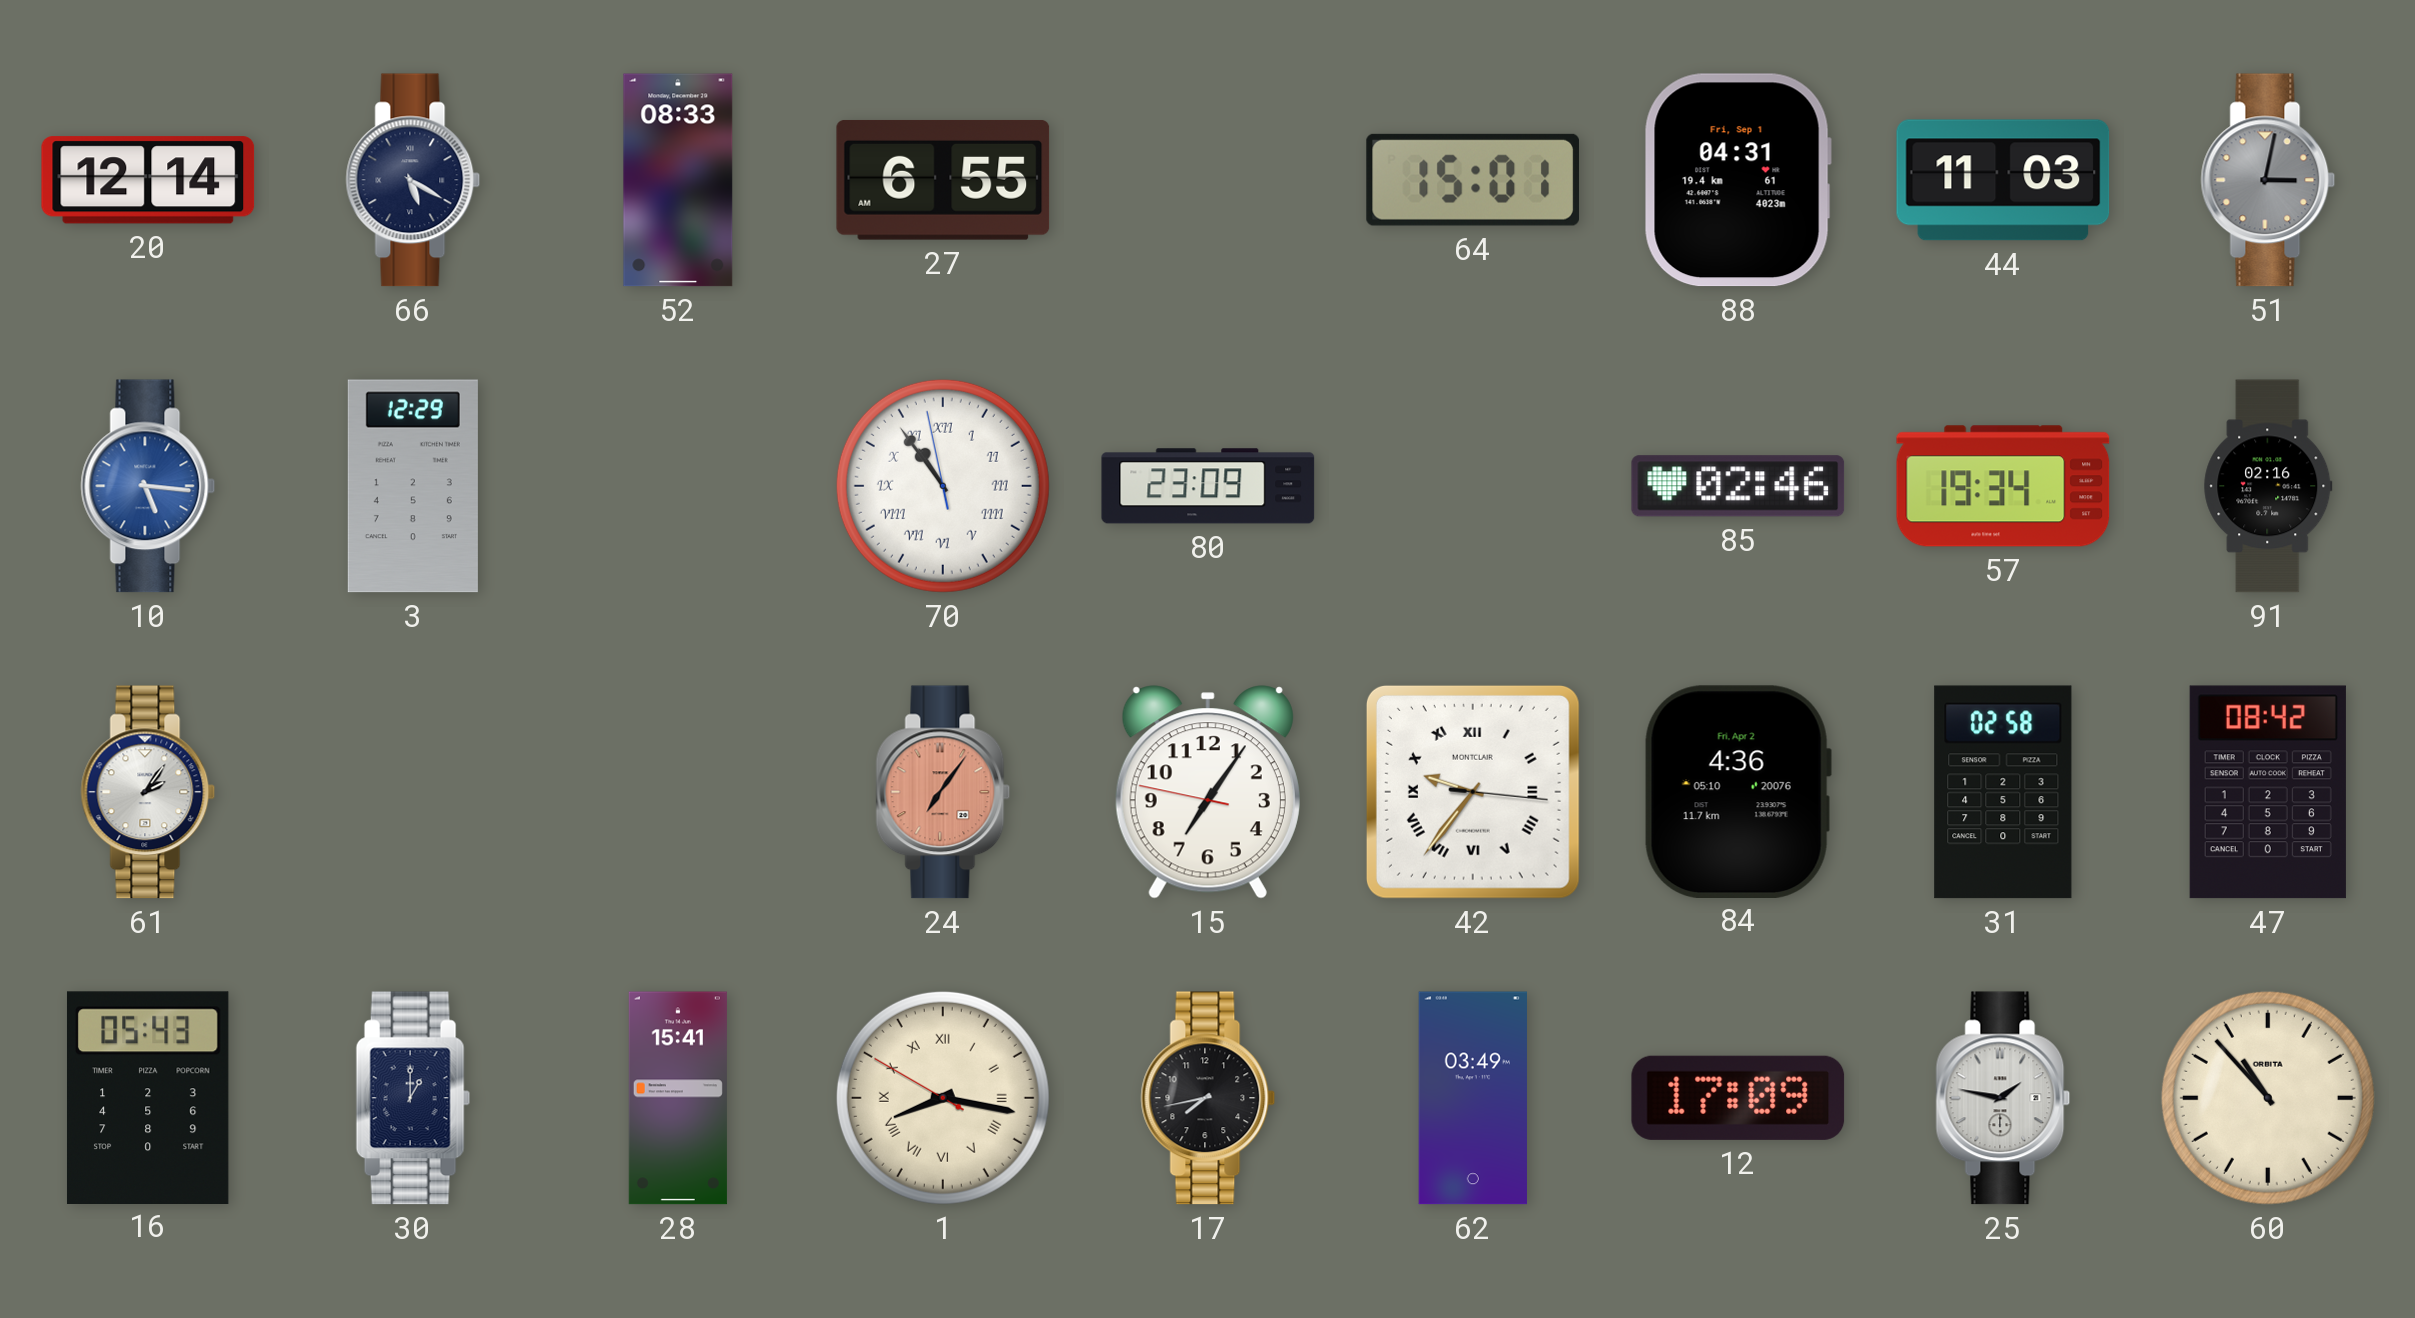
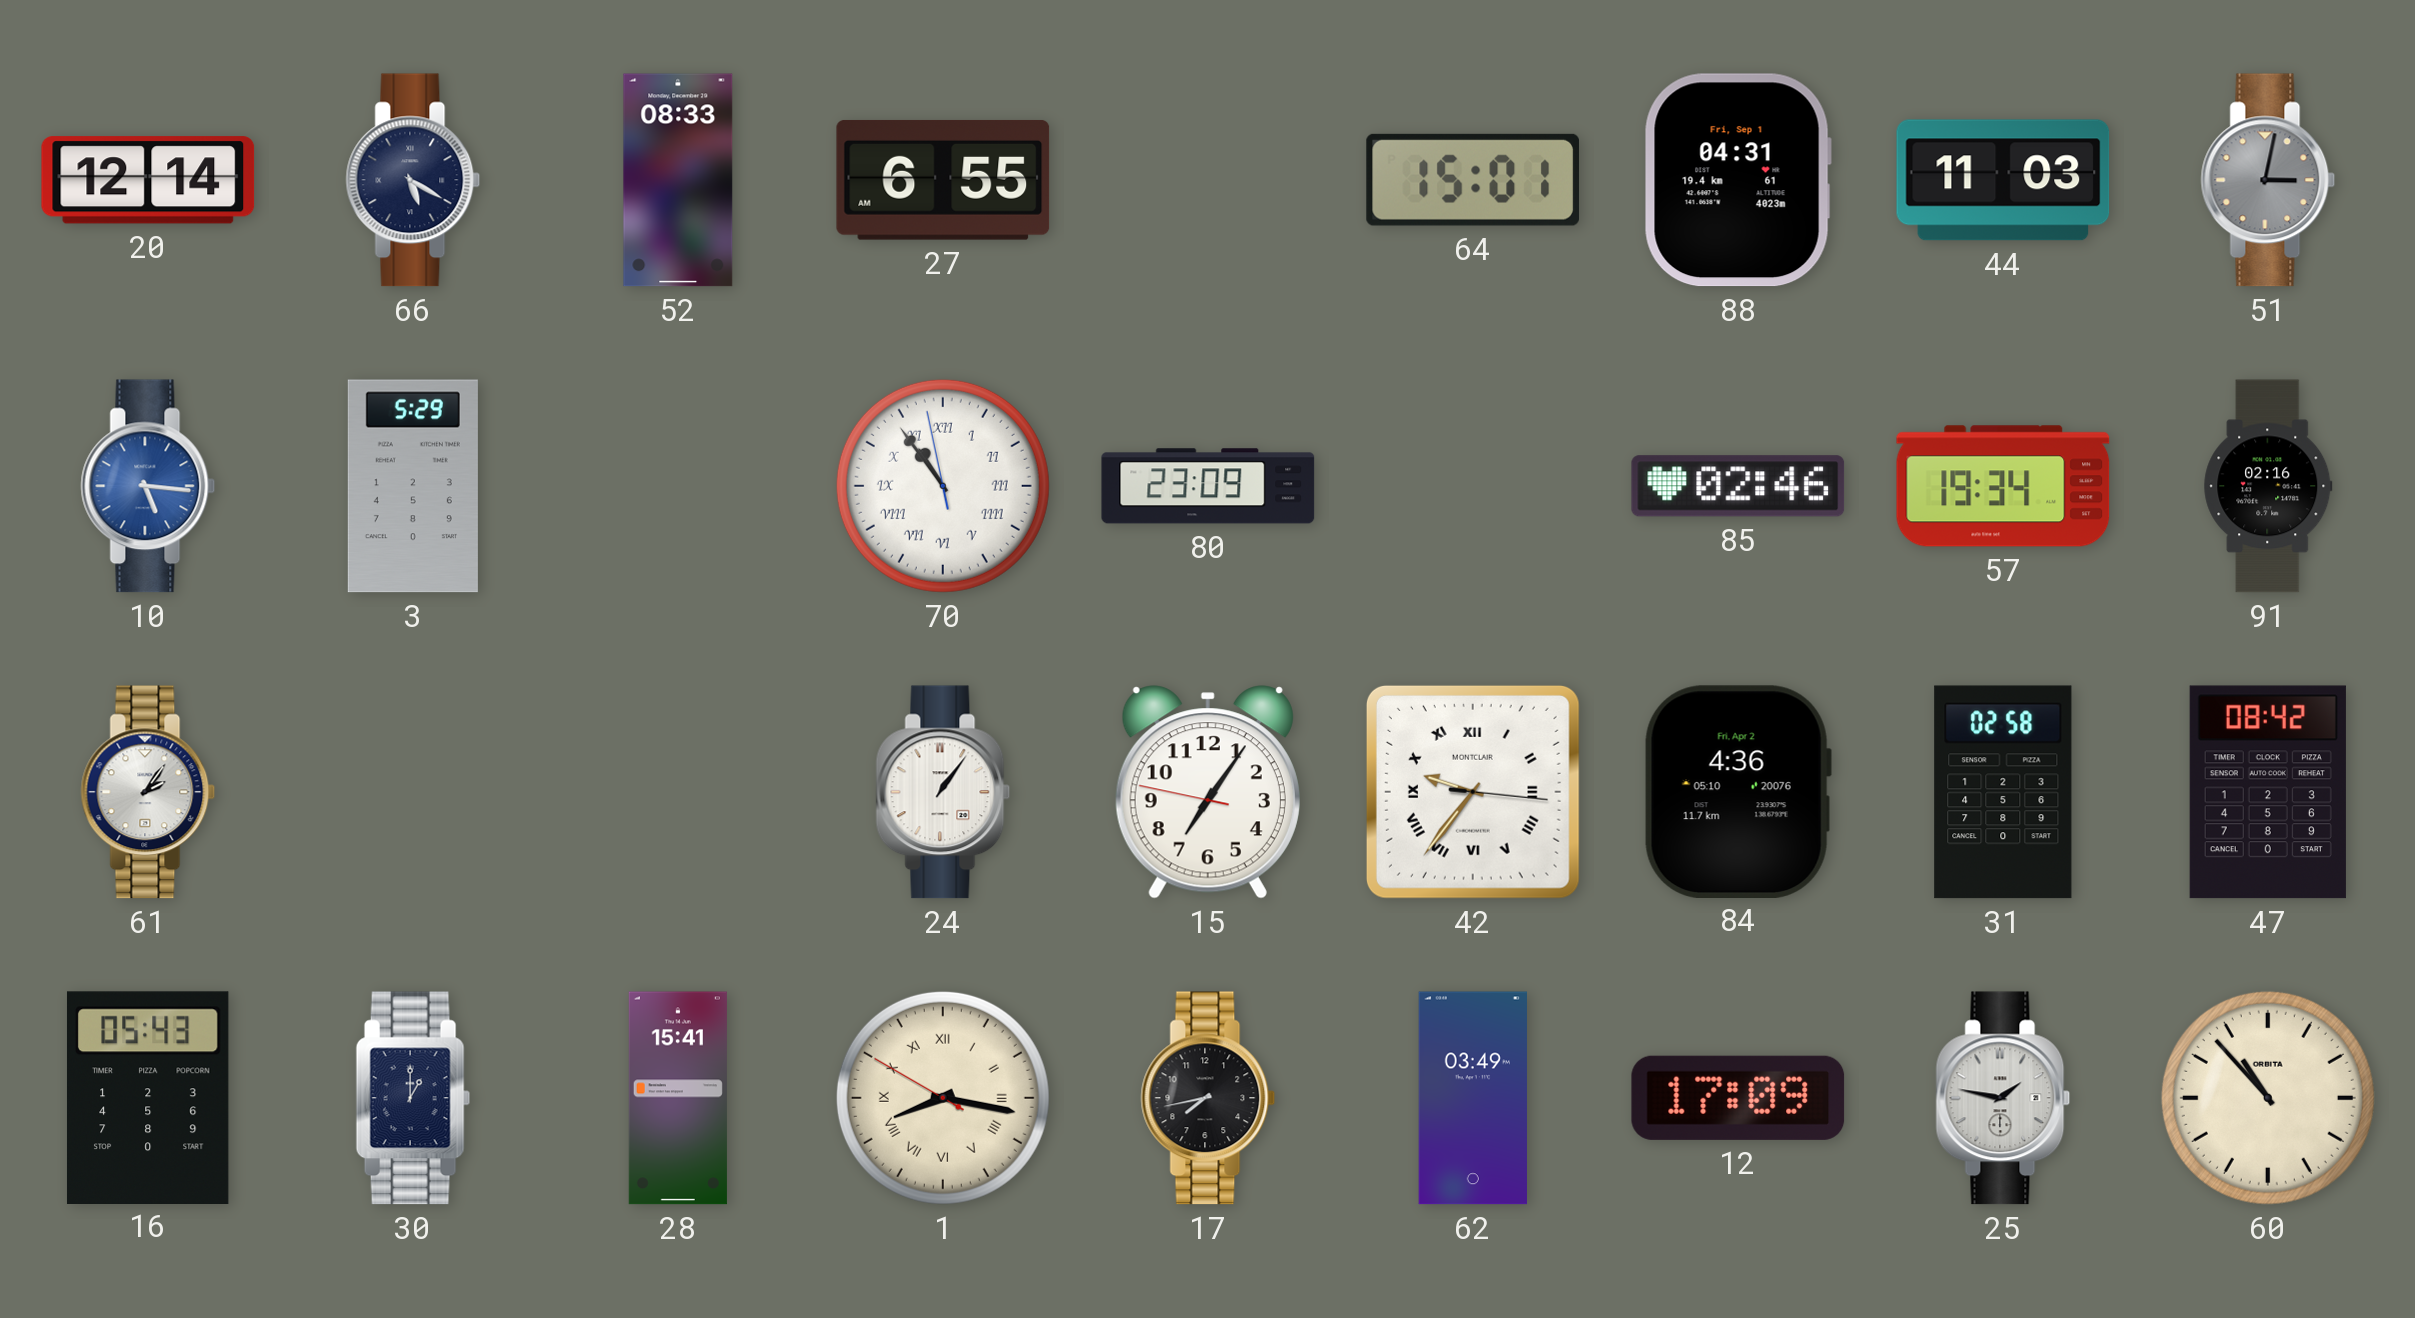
3: 12:29 -> 5:29 (413, 486)
24: 7:06 -> 1:06 (943, 792)
24 dial: salmon -> white (943, 792)
